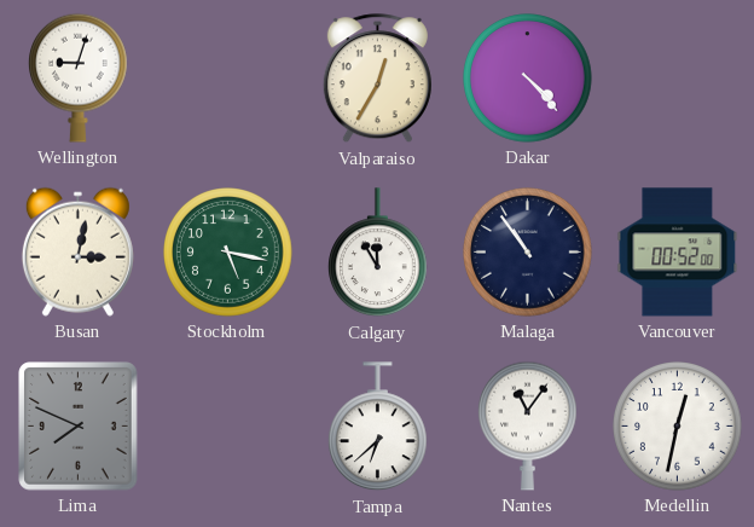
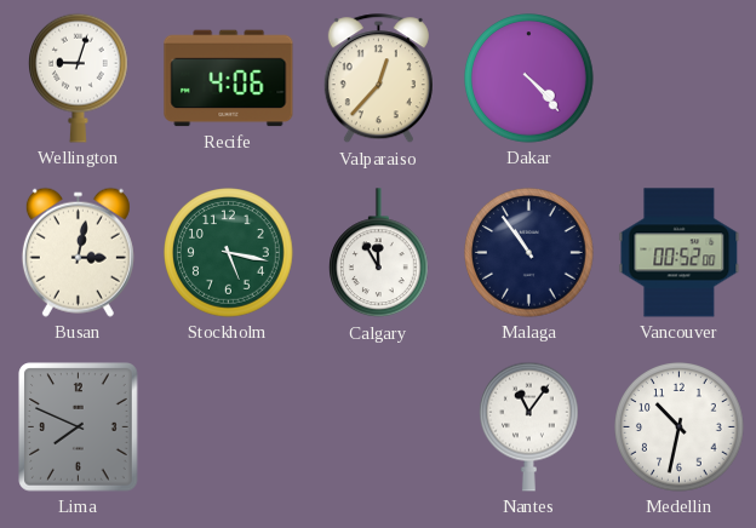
Recife: none -> 4:06 (229, 79)
Valparaiso: 12:35 -> 12:37 (378, 79)
Tampa: 6:38 -> none (378, 427)
Medellin: 12:32 -> 10:32 (680, 427)
